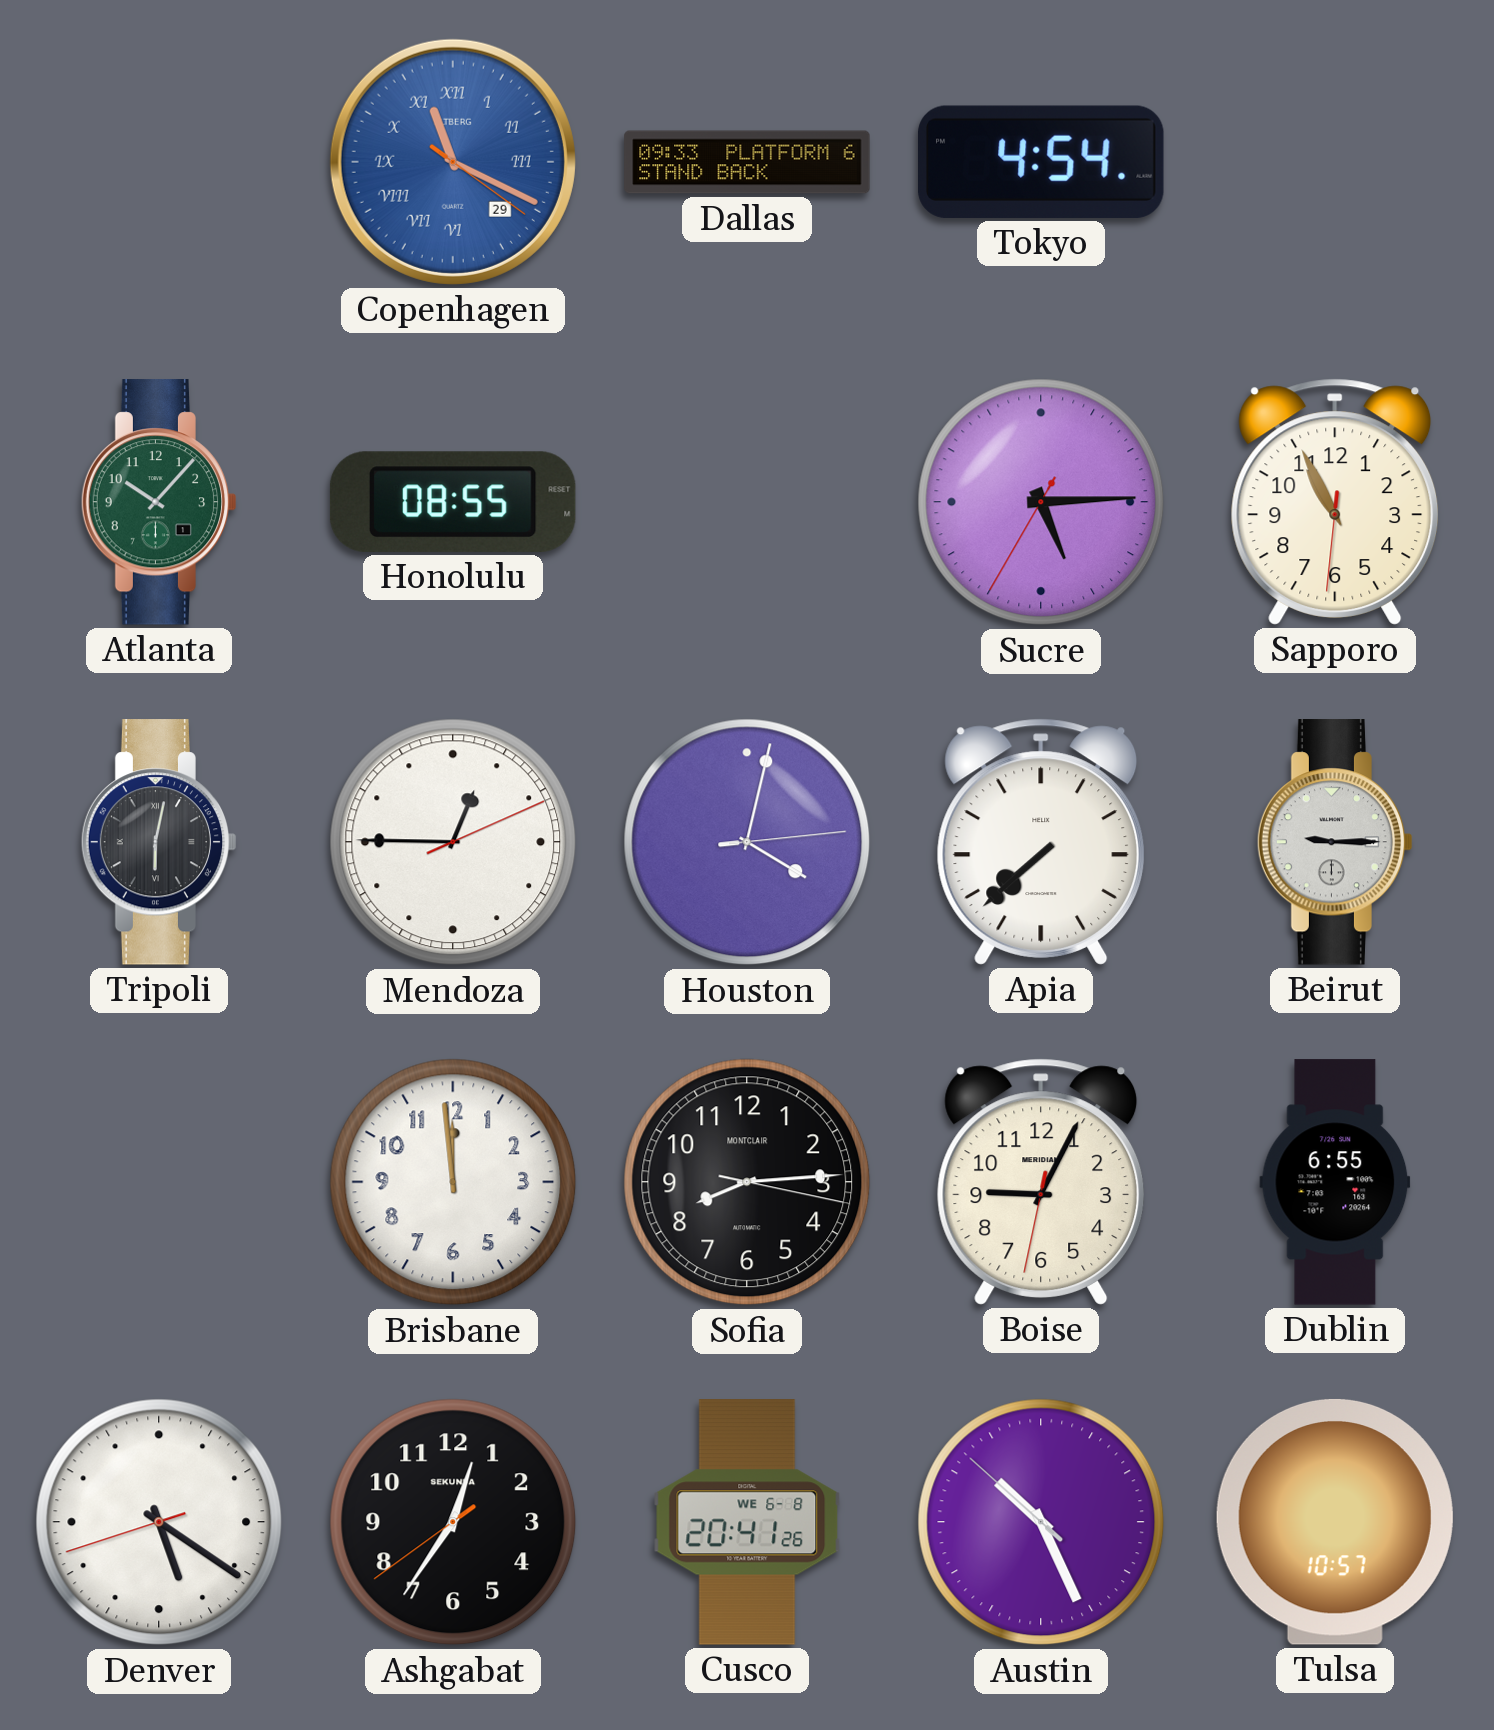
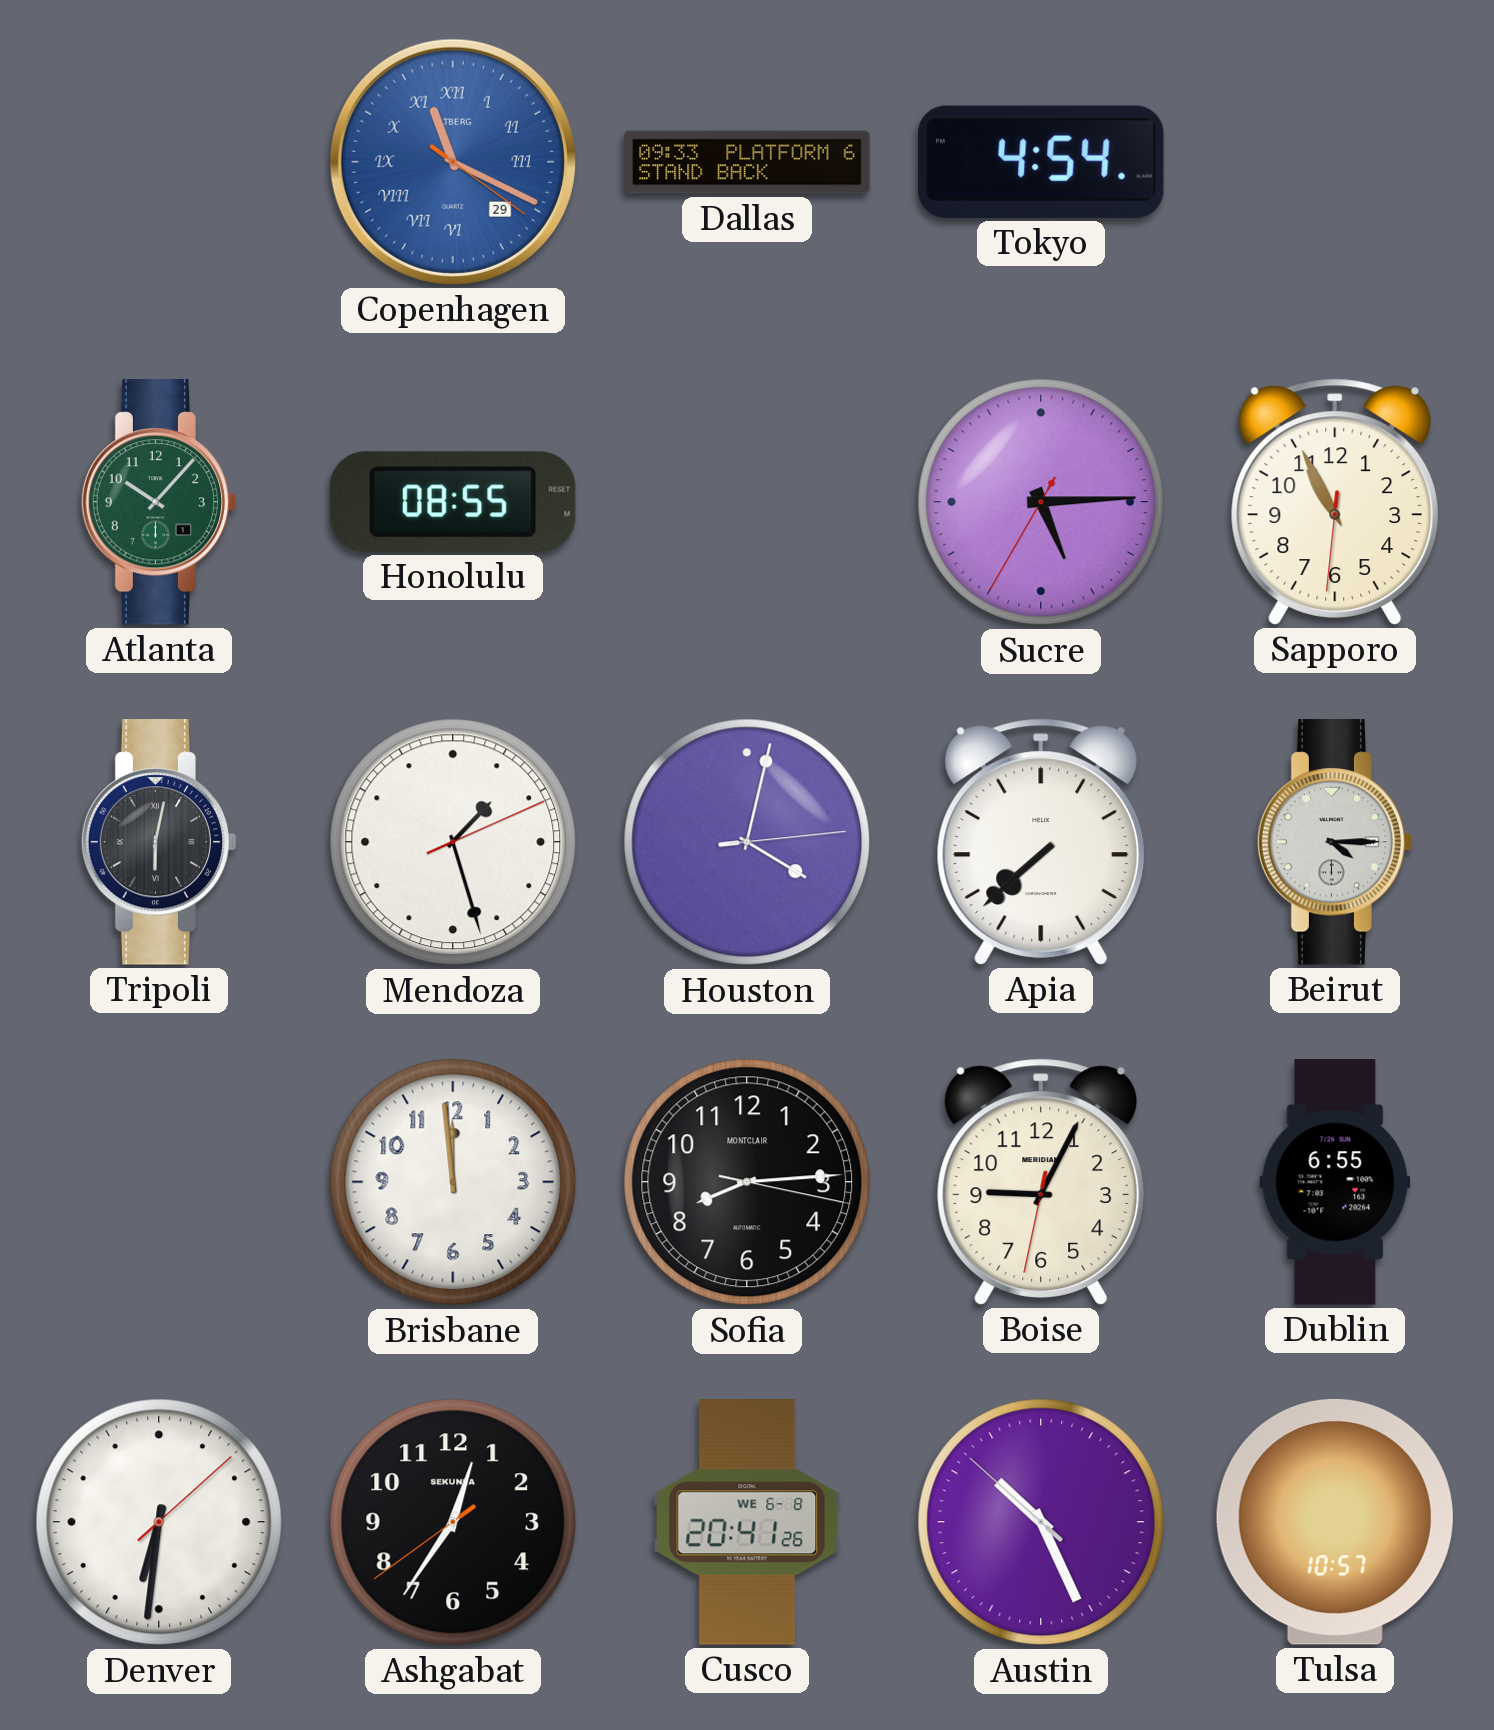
Mendoza: 12:45 -> 1:27 (453, 842)
Beirut: 9:15 -> 4:15 (1335, 842)
Denver: 5:20 -> 6:31 (159, 1522)
